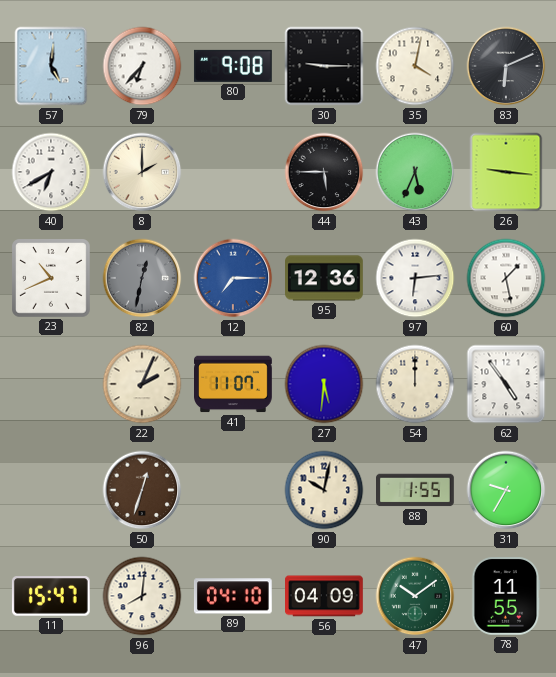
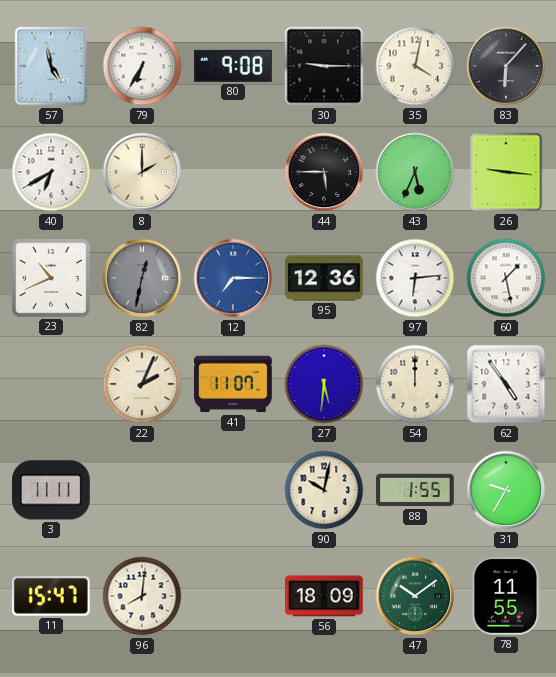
57: 5:01 -> 4:58 (51, 66)
79: 6:37 -> 6:35 (142, 66)
83: 6:11 -> 6:07 (506, 66)
3: none -> 11:11 (51, 490)
50: 12:33 -> none (142, 490)
89: 04:10 -> none (233, 596)
56: 04:09 -> 18:09 (325, 596)
